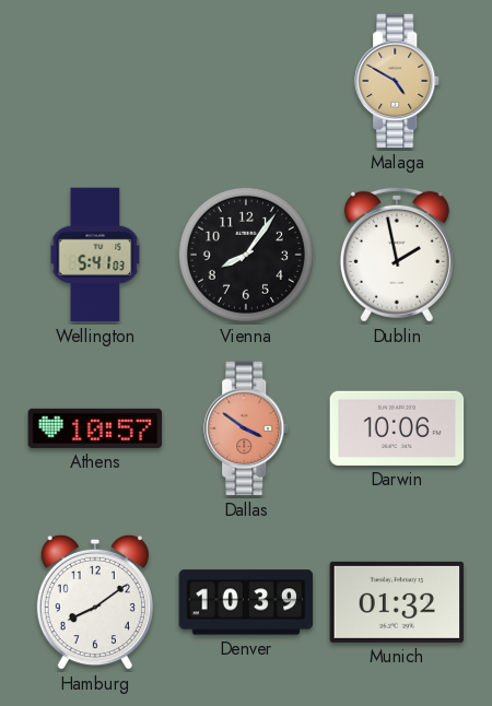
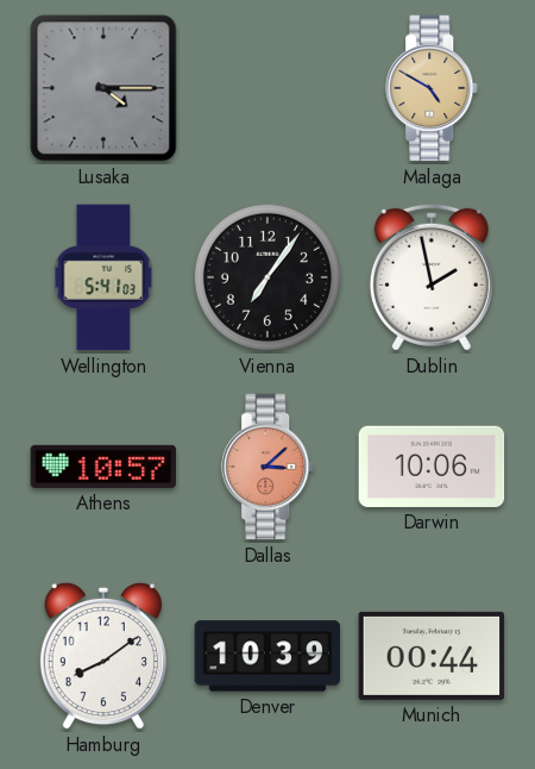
Lusaka: none -> 4:15 (103, 88)
Vienna: 8:06 -> 7:06 (267, 277)
Dallas: 3:51 -> 3:08 (269, 467)
Munich: 01:32 -> 00:44 (432, 656)
